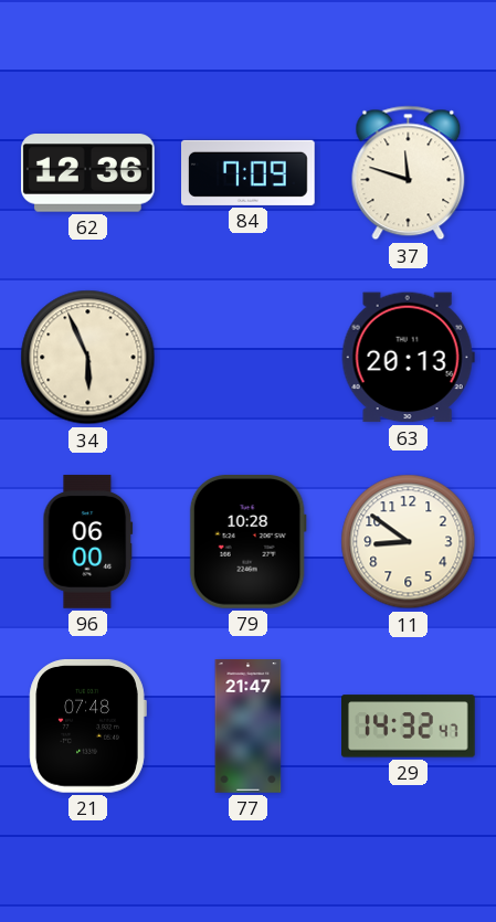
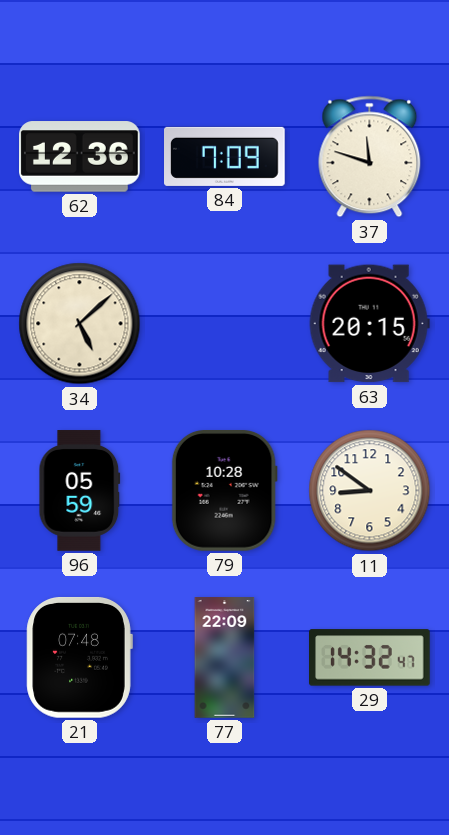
34: 5:56 -> 5:08 (80, 324)
63: 20:13 -> 20:15 (369, 324)
96: 06:00 -> 05:59 (80, 491)
77: 21:47 -> 22:09 (225, 658)
